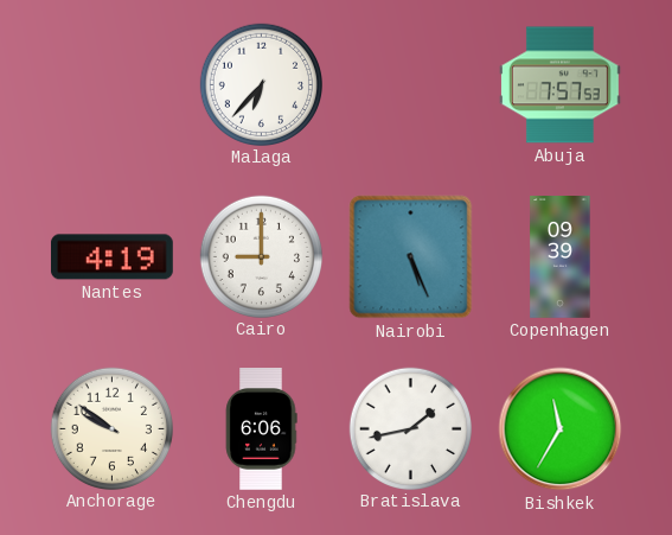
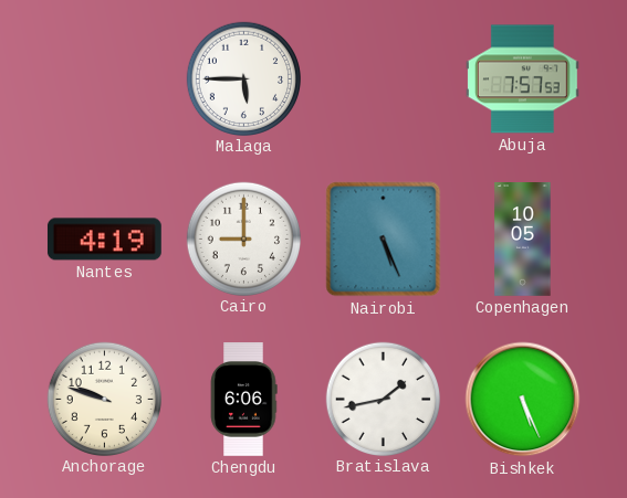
Malaga: 6:37 -> 5:45 (243, 78)
Copenhagen: 09:39 -> 10:05 (523, 240)
Anchorage: 9:51 -> 9:48 (104, 399)
Bishkek: 11:35 -> 5:26 (523, 400)
